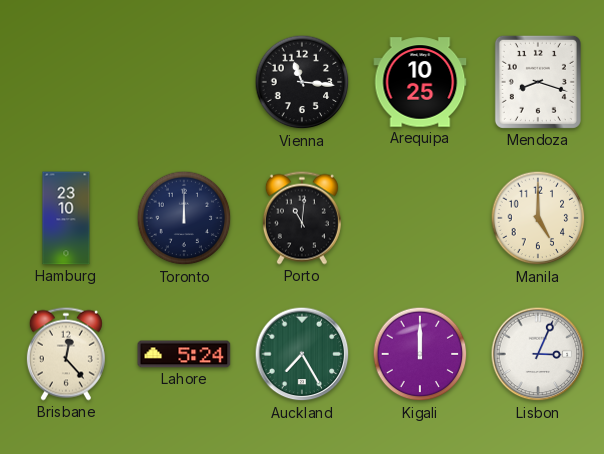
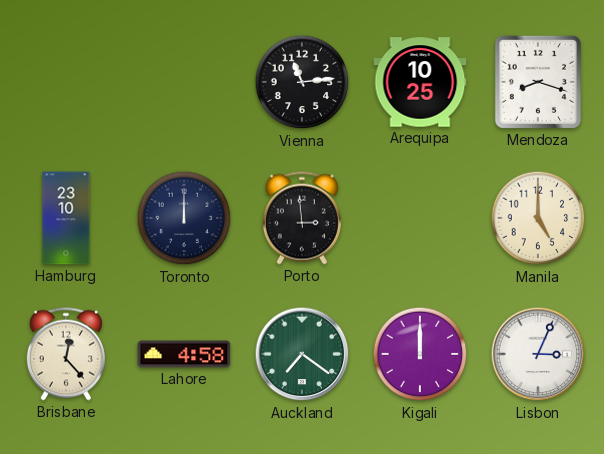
Vienna: 11:16 -> 11:14 (302, 82)
Porto: 11:01 -> 2:59 (302, 218)
Lahore: 5:24 -> 4:58 (184, 354)
Auckland: 7:25 -> 7:21 (302, 354)
